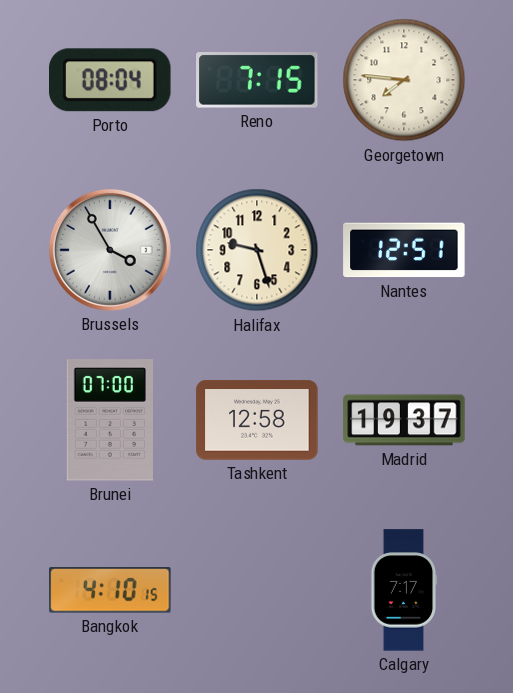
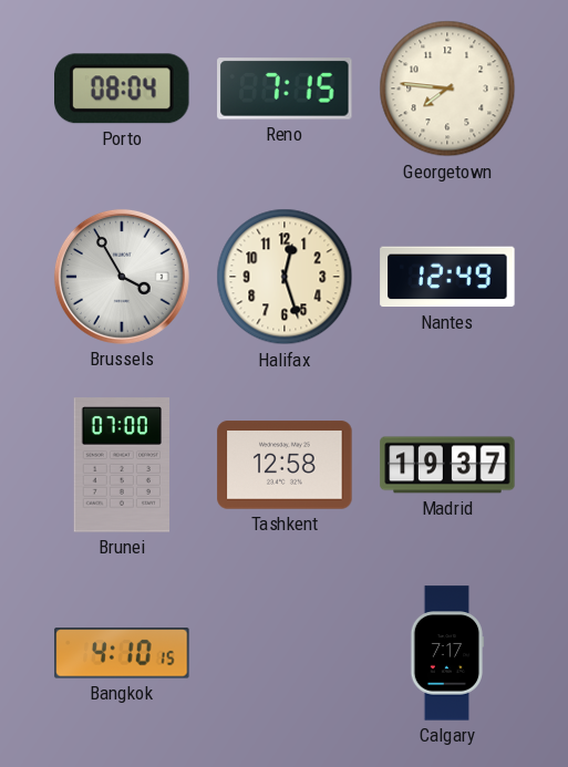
Halifax: 9:27 -> 12:27 (285, 277)
Nantes: 12:51 -> 12:49 (447, 277)
